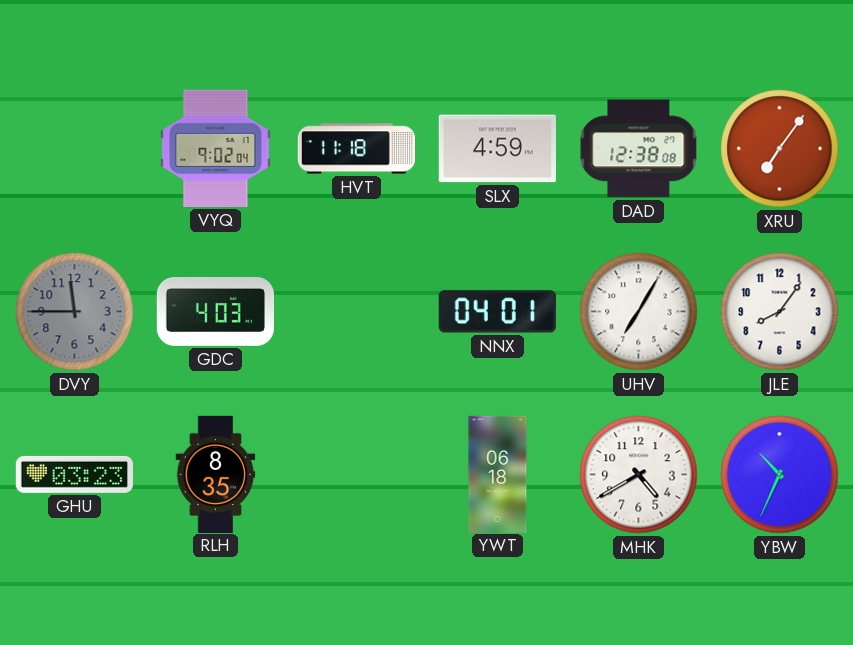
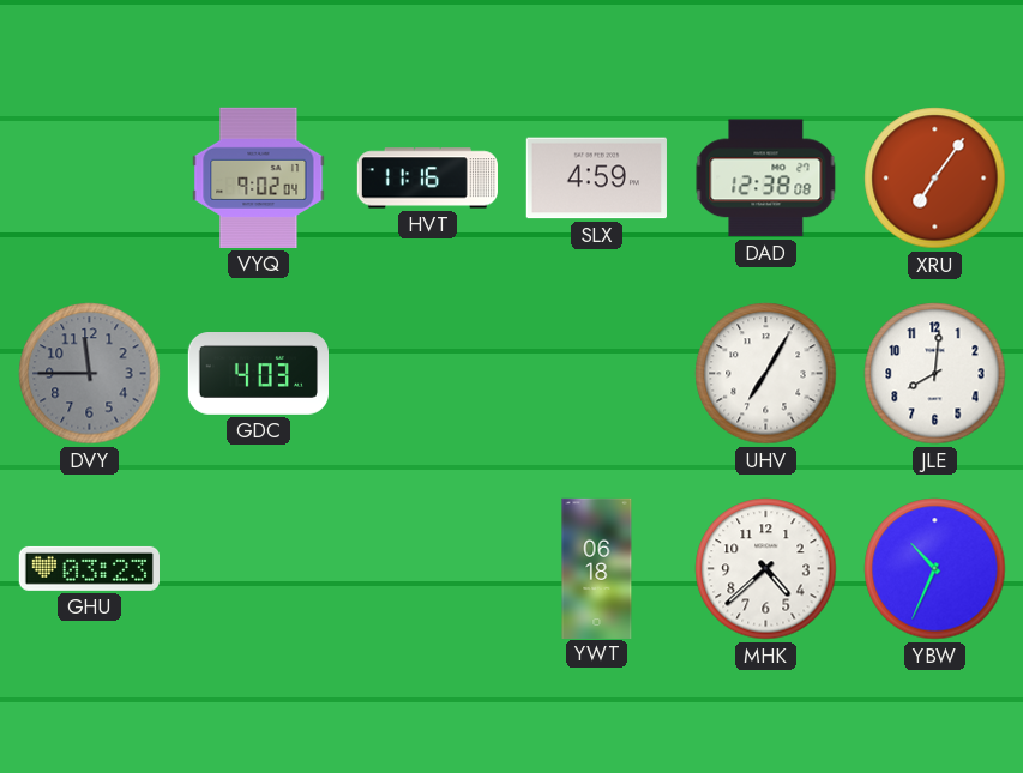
HVT: 11:18 -> 11:16 (427, 179)
NNX: 04:01 -> none (497, 312)
JLE: 8:06 -> 8:01 (935, 374)
RLH: 8:35 -> none (216, 474)
MHK: 4:40 -> 4:38 (766, 569)
